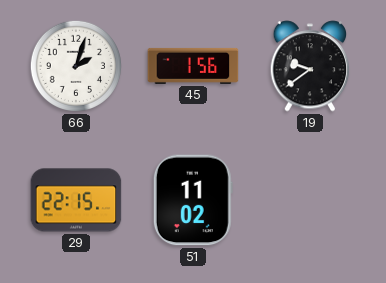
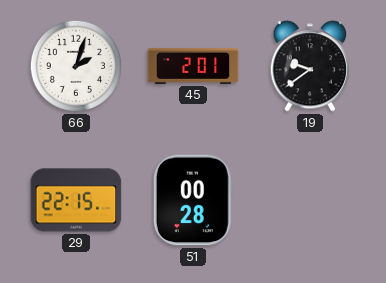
45: 1:56 -> 2:01 (193, 66)
51: 11:02 -> 00:28 (193, 200)
